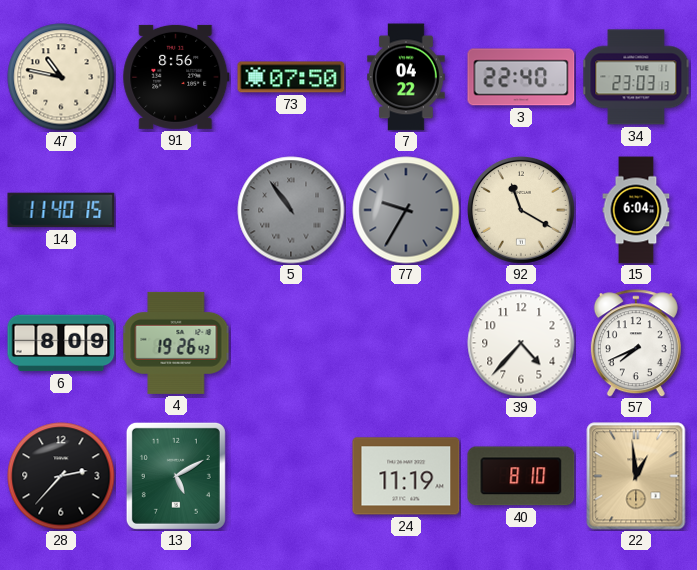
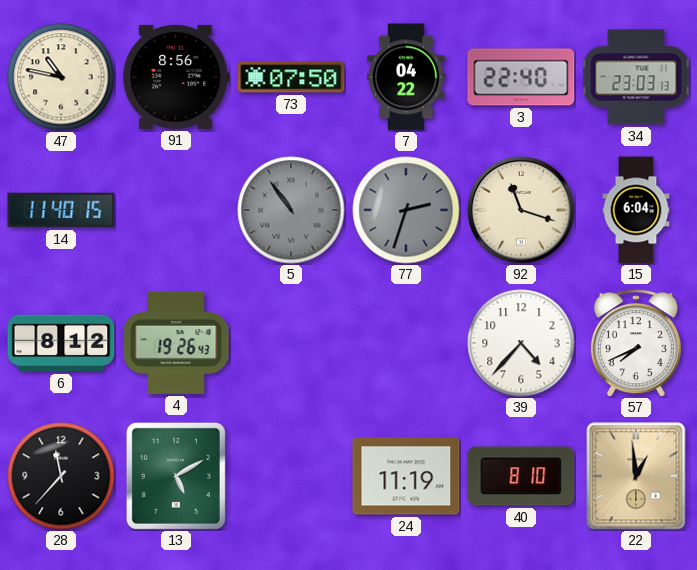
77: 9:35 -> 2:33 (406, 210)
92: 11:20 -> 11:18 (522, 211)
6: 8:09 -> 8:12 (61, 343)
28: 2:37 -> 11:37 (61, 476)
